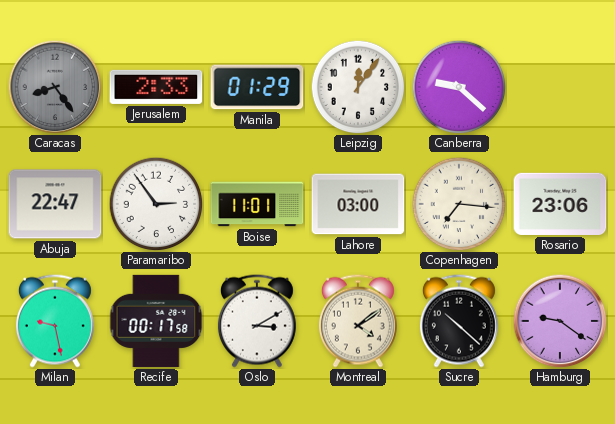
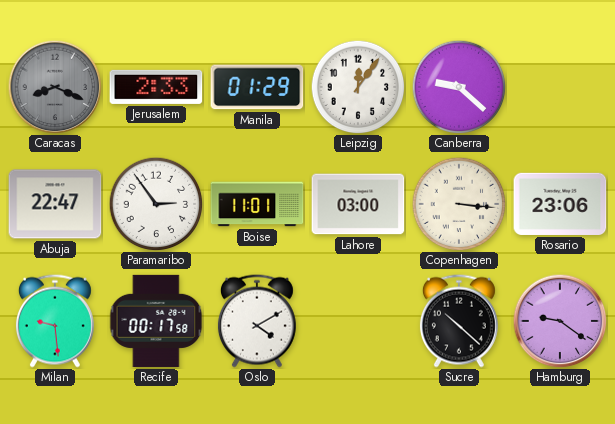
Caracas: 8:24 -> 8:19 (55, 87)
Copenhagen: 7:16 -> 3:16 (459, 204)
Milan: 9:28 -> 9:29 (55, 321)
Oslo: 3:10 -> 4:10 (257, 321)
Montreal: 4:09 -> none (358, 321)
